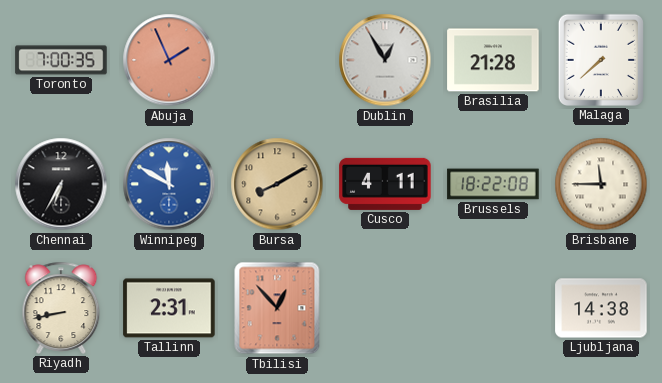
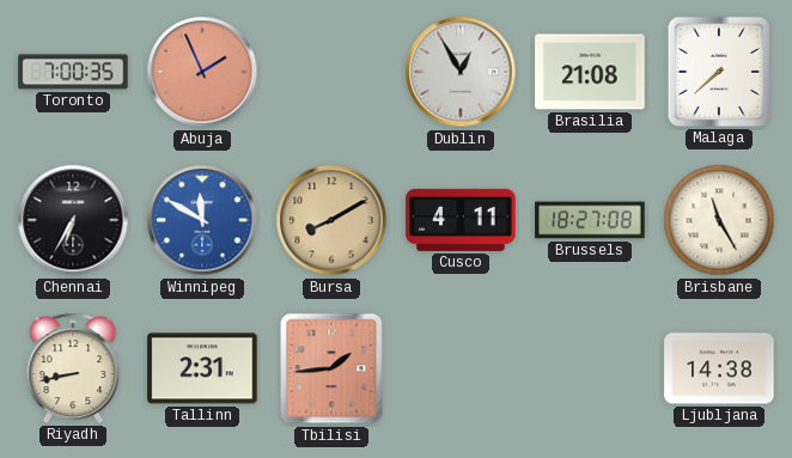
Brasilia: 21:28 -> 21:08 (590, 72)
Brussels: 18:22 -> 18:27 (590, 220)
Brisbane: 11:45 -> 11:25 (719, 220)
Tbilisi: 12:53 -> 1:44 (331, 368)
